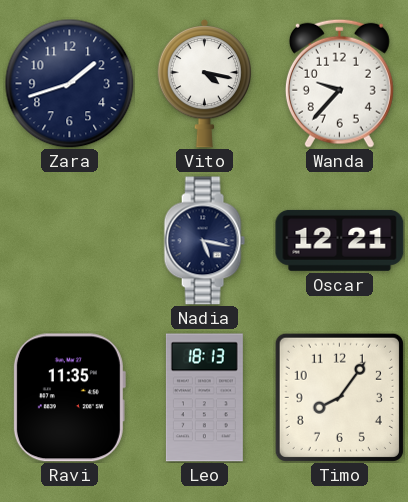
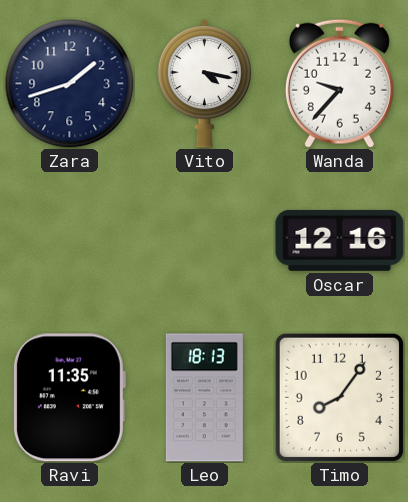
Nadia: 5:17 -> none (204, 241)
Oscar: 12:21 -> 12:16 (340, 240)
